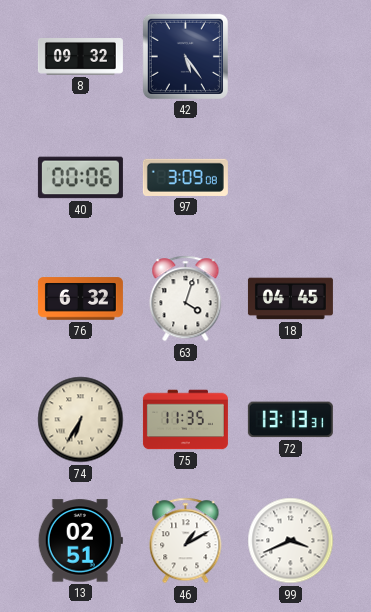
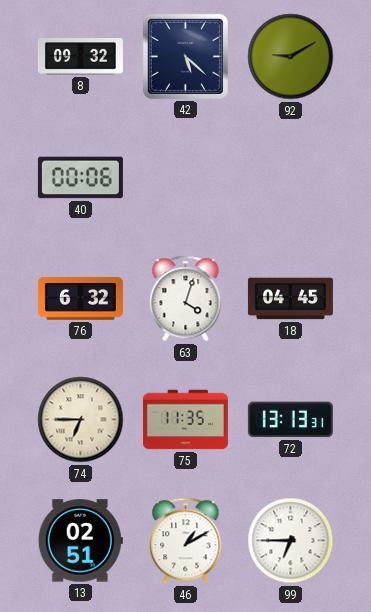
42: 5:24 -> 5:22 (185, 56)
92: none -> 9:10 (291, 57)
97: 3:09 -> none (185, 177)
74: 6:35 -> 6:45 (81, 420)
99: 3:41 -> 6:45 (291, 541)
